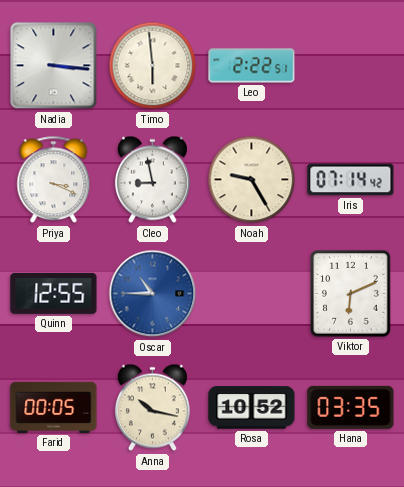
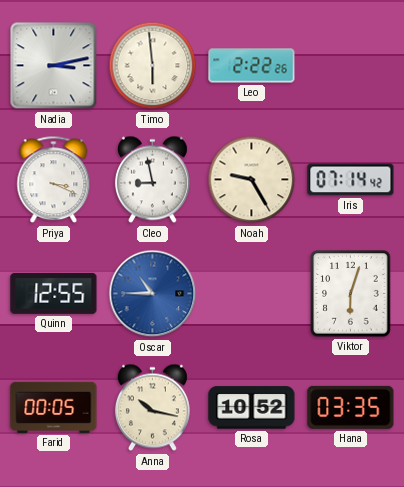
Nadia: 3:16 -> 3:13 (54, 66)
Leo: 2:22:51 -> 2:22:26 (252, 66)
Viktor: 6:11 -> 6:03 (351, 294)
